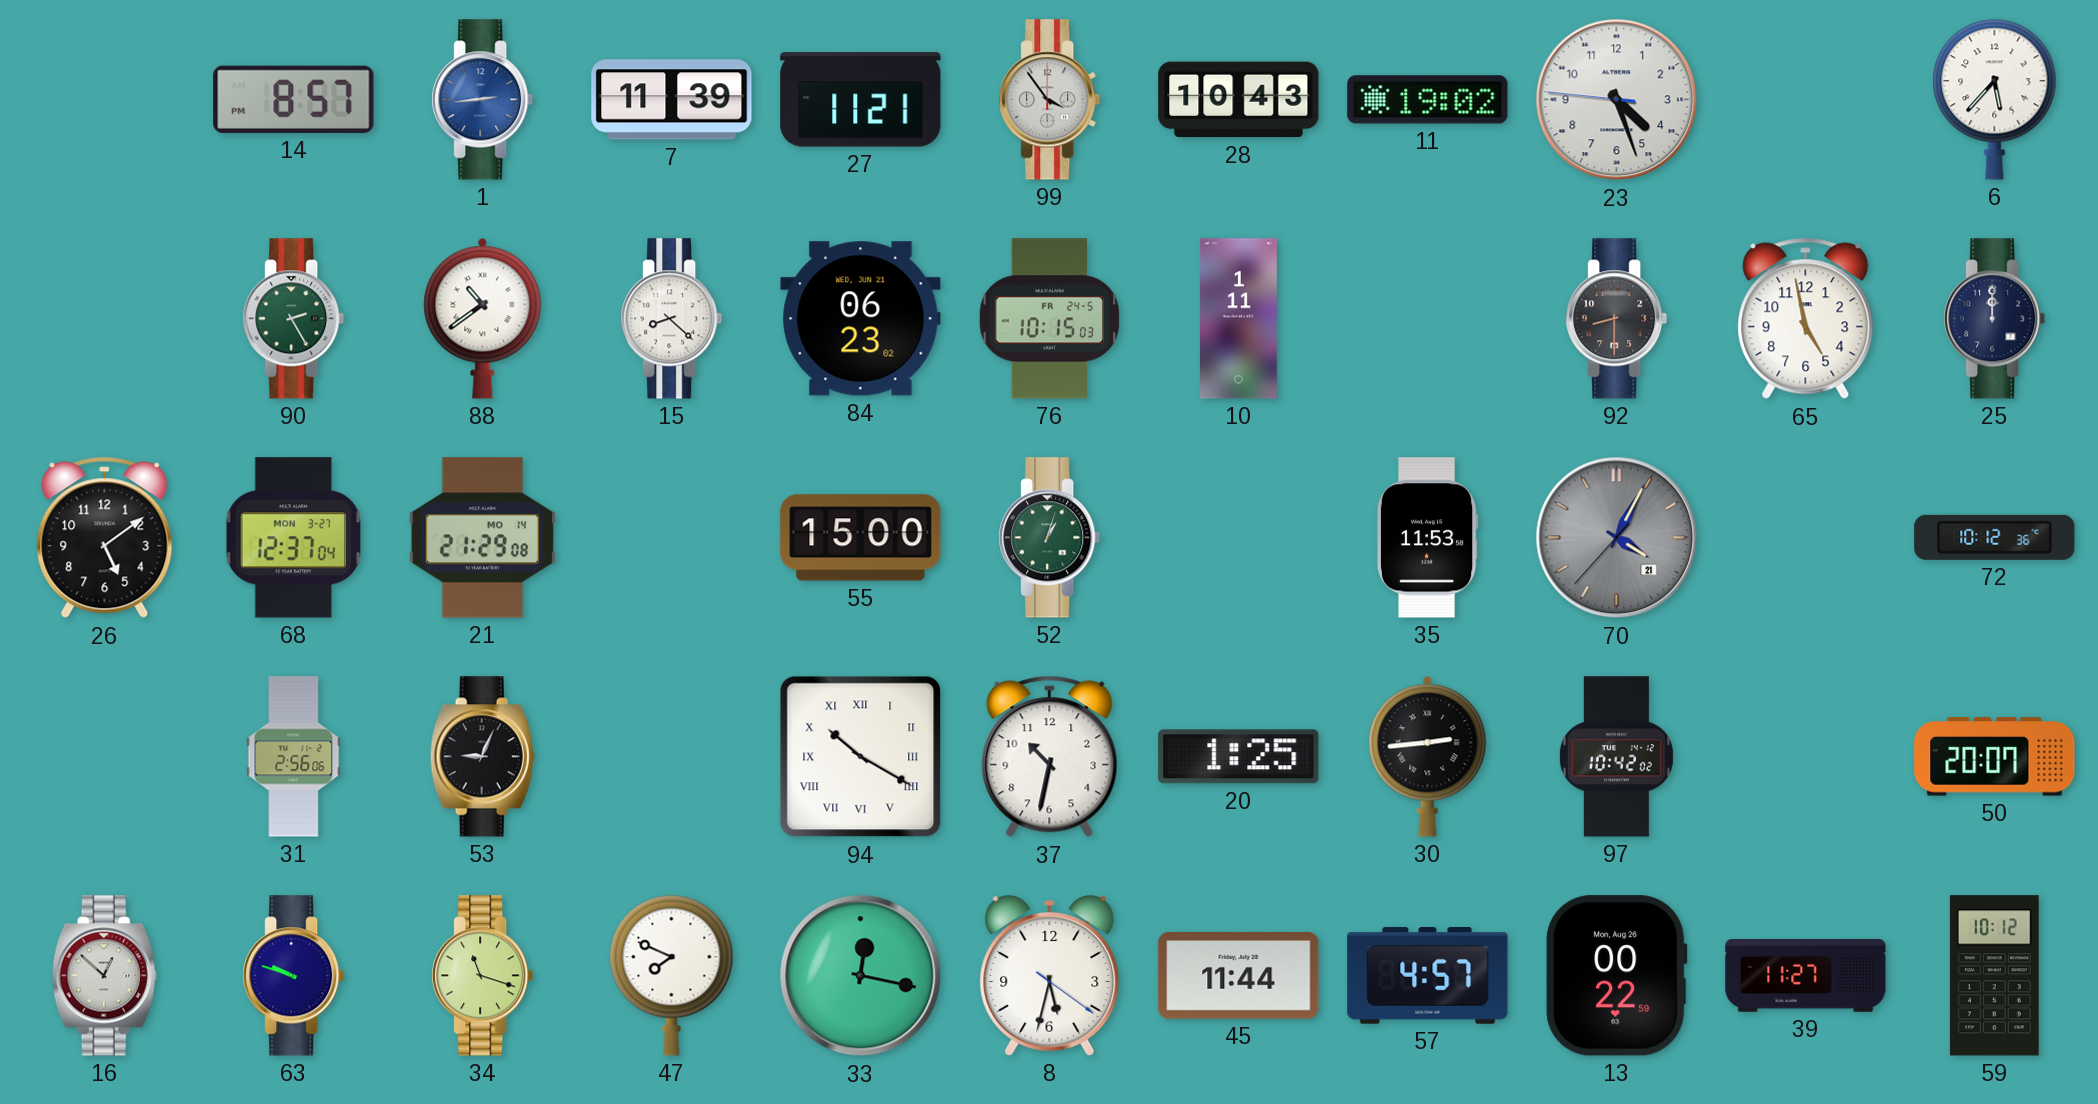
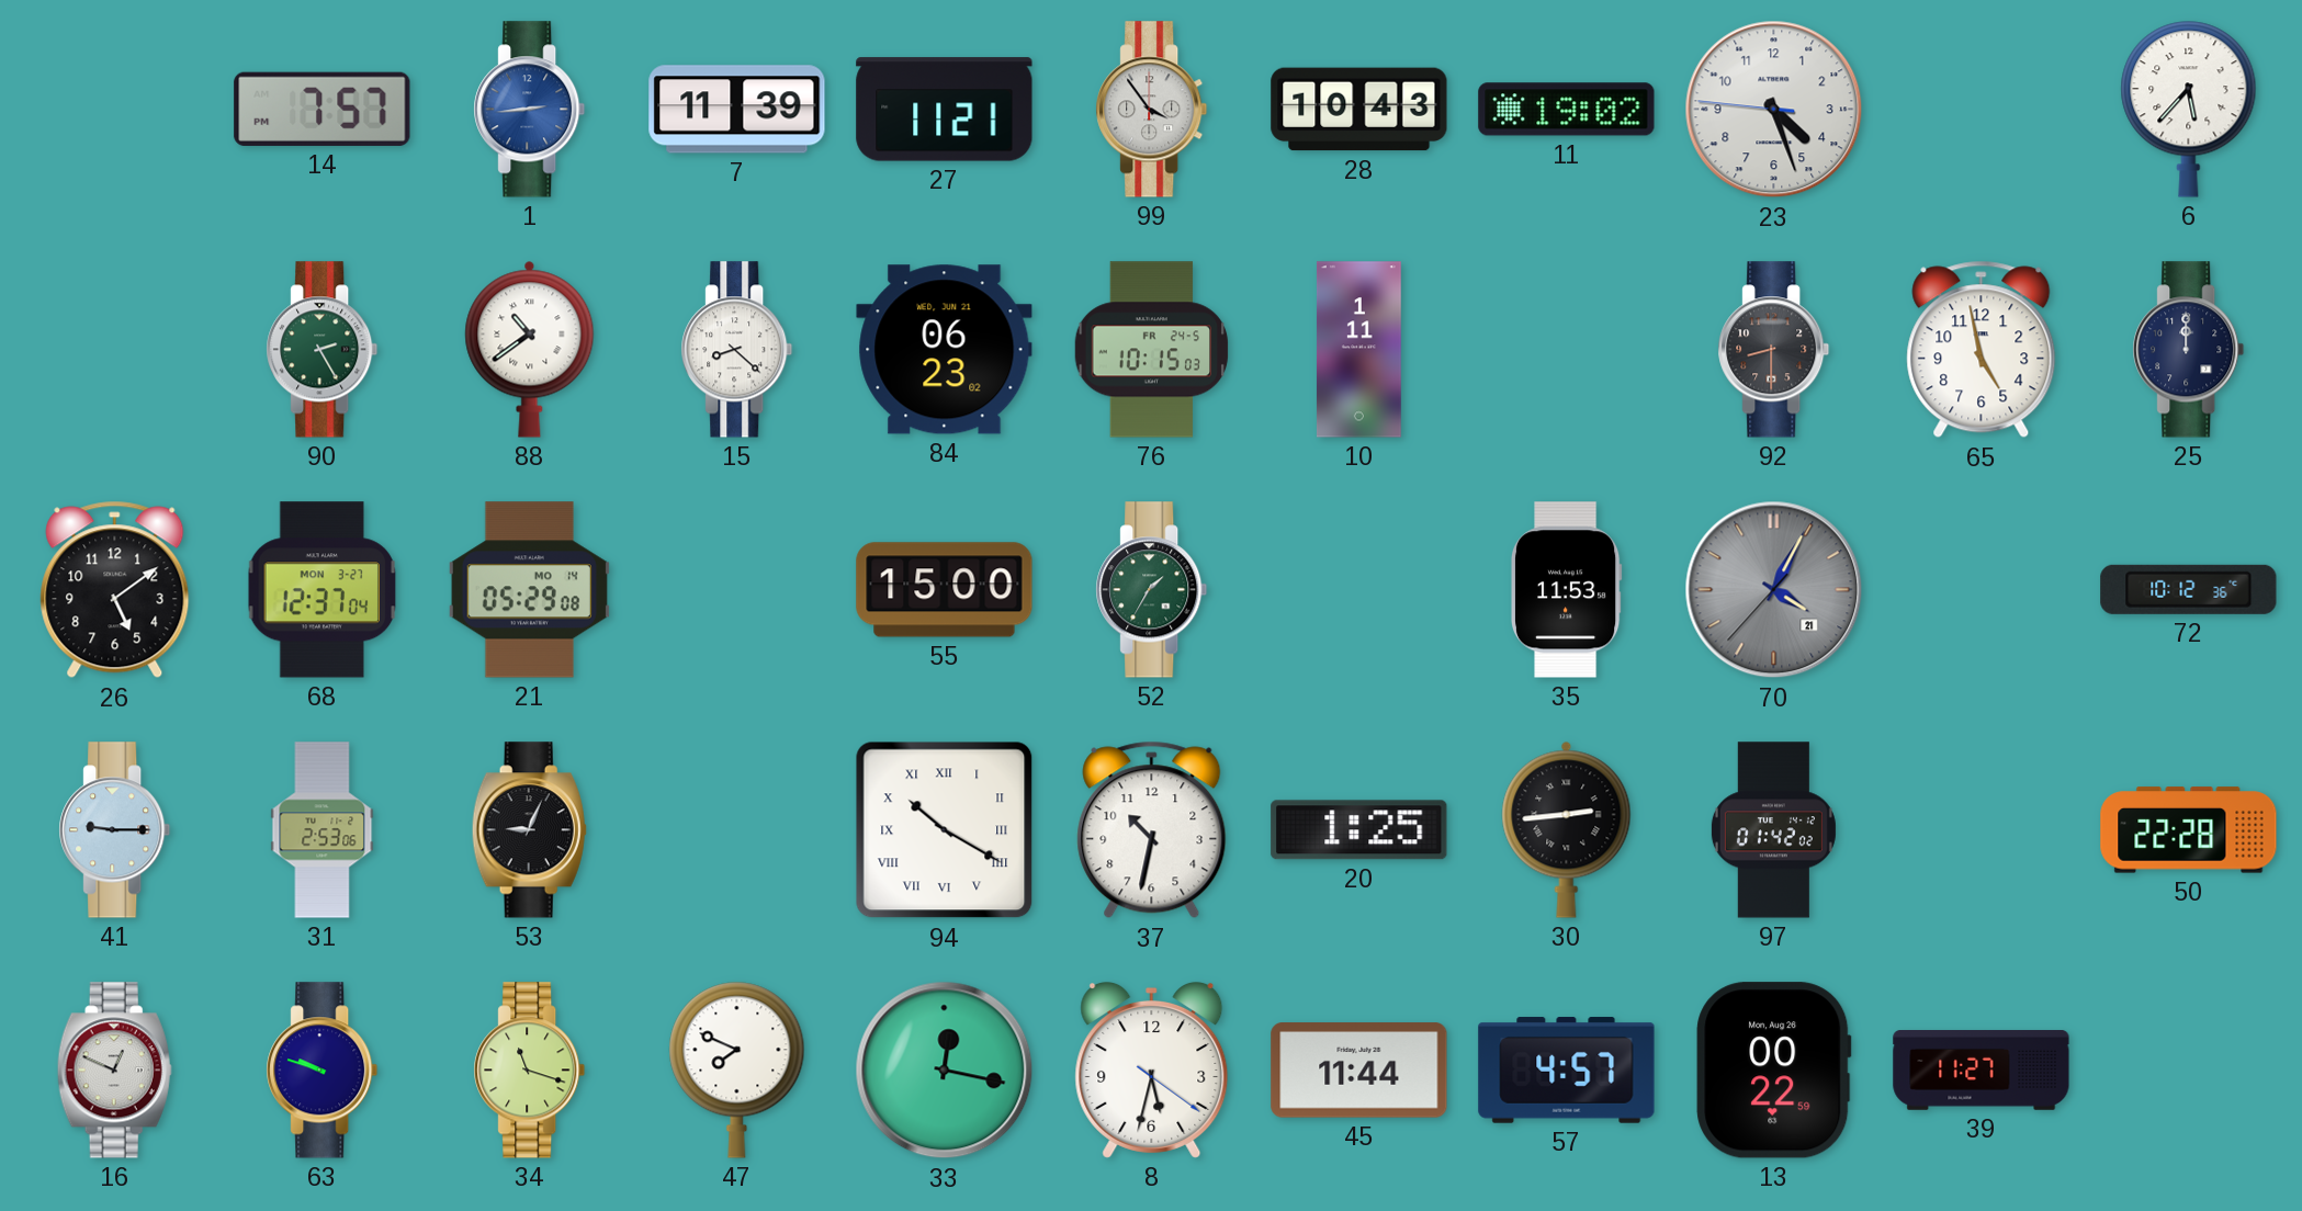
14: 8:57 -> 7:57 (323, 109)
21: 21:29 -> 05:29 (529, 590)
52: 1:03 -> 1:35 (1152, 590)
41: none -> 9:15 (115, 830)
31: 2:56 -> 2:53 (323, 830)
97: 10:42 -> 01:42 (1773, 830)
50: 20:07 -> 22:28 (2189, 830)
16: 12:52 -> 12:49 (114, 1071)
59: 10:12 -> none (1994, 976)
